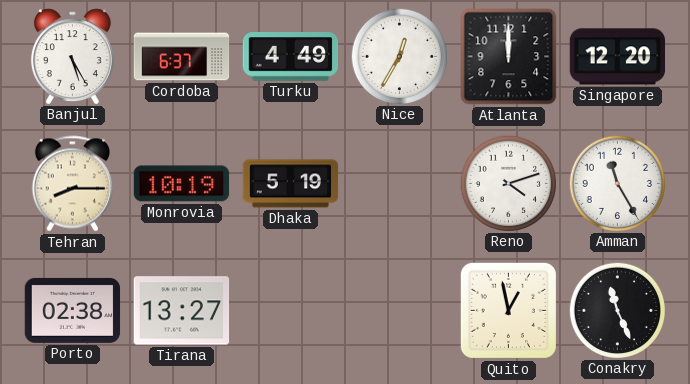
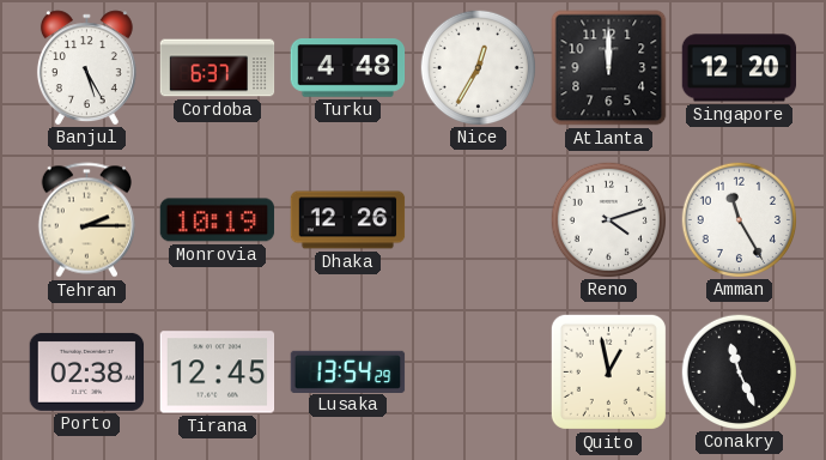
Turku: 4:49 -> 4:48 (348, 68)
Tehran: 8:15 -> 2:15 (86, 220)
Dhaka: 5:19 -> 12:26 (348, 220)
Tirana: 13:27 -> 12:45 (218, 373)
Lusaka: none -> 13:54 (348, 371)
